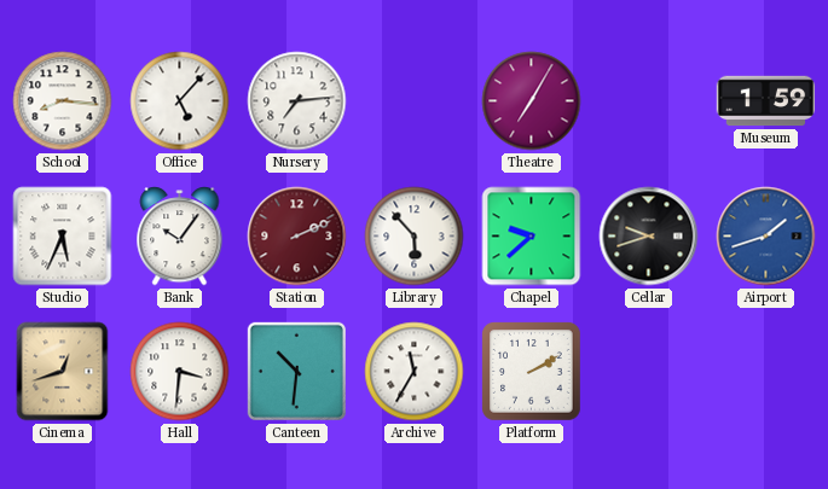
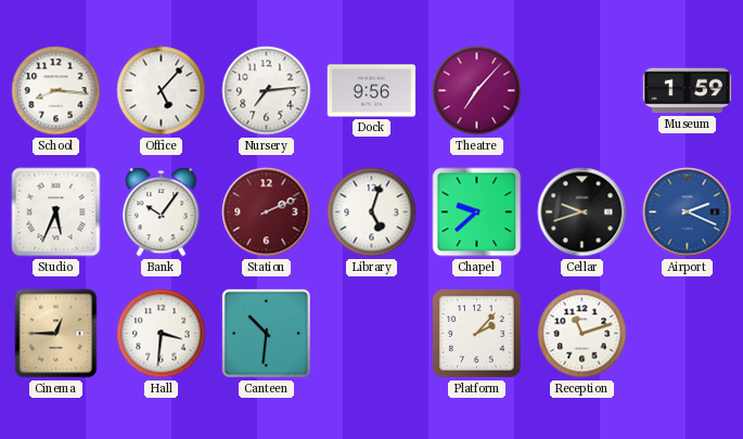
Dock: none -> 9:56 (372, 91)
Theatre: 7:05 -> 7:07 (477, 91)
Library: 5:53 -> 5:03 (372, 212)
Airport: 1:42 -> 2:19 (688, 212)
Cinema: 12:42 -> 12:45 (56, 334)
Archive: 11:35 -> none (415, 372)
Platform: 2:10 -> 2:07 (477, 334)
Reception: none -> 11:12 (582, 334)
